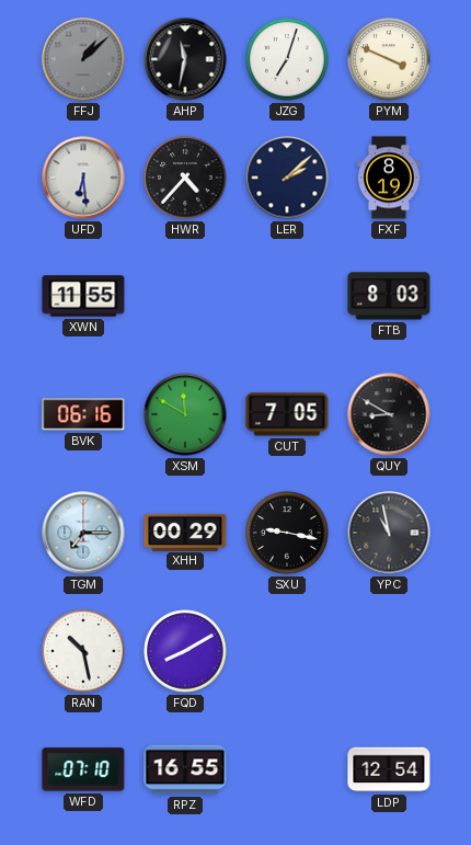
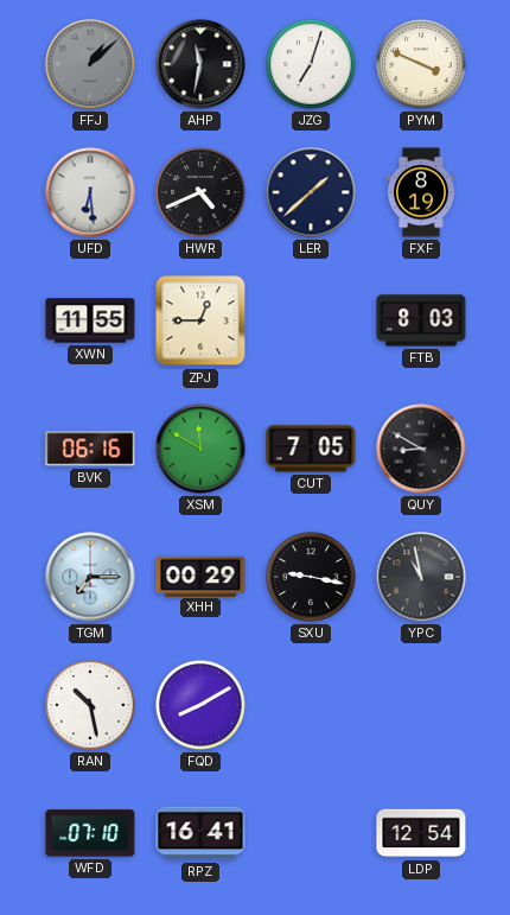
HWR: 4:37 -> 4:41 (200, 192)
LER: 2:08 -> 1:38 (311, 192)
ZPJ: none -> 12:45 (200, 320)
RPZ: 16:55 -> 16:41 (200, 833)
